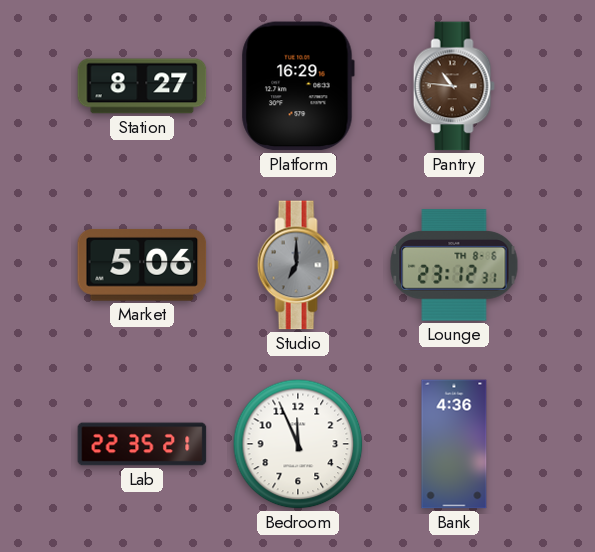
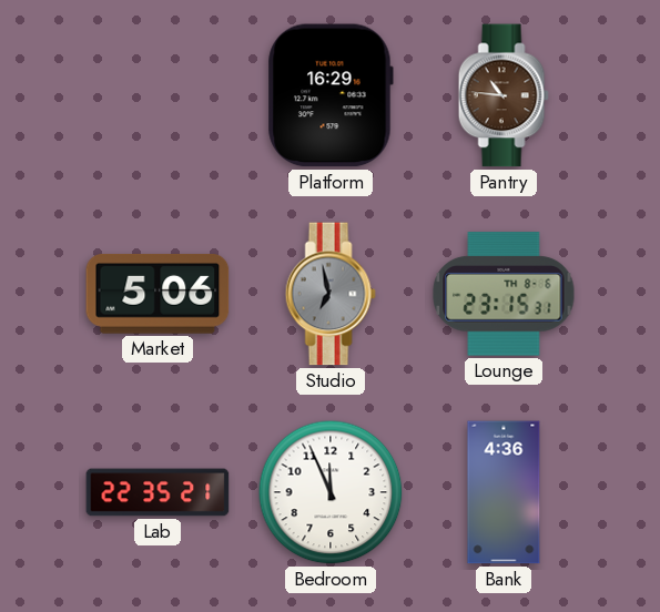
Station: 8:27 -> none (142, 86)
Studio: 7:00 -> 6:58 (331, 294)
Lounge: 23:12 -> 23:15 (504, 294)
